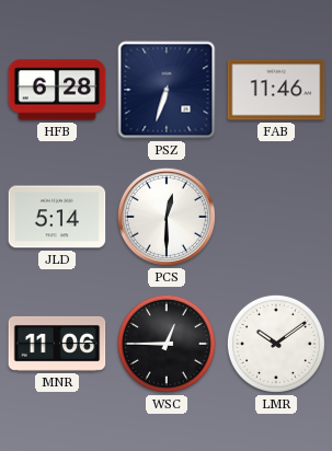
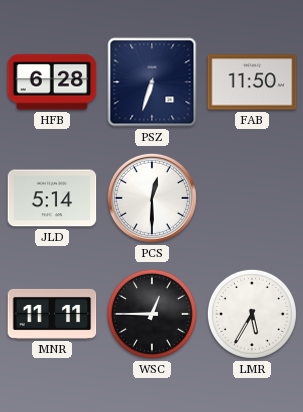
FAB: 11:46 -> 11:50 (252, 82)
MNR: 11:06 -> 11:11 (52, 314)
LMR: 10:09 -> 5:35 (252, 314)
